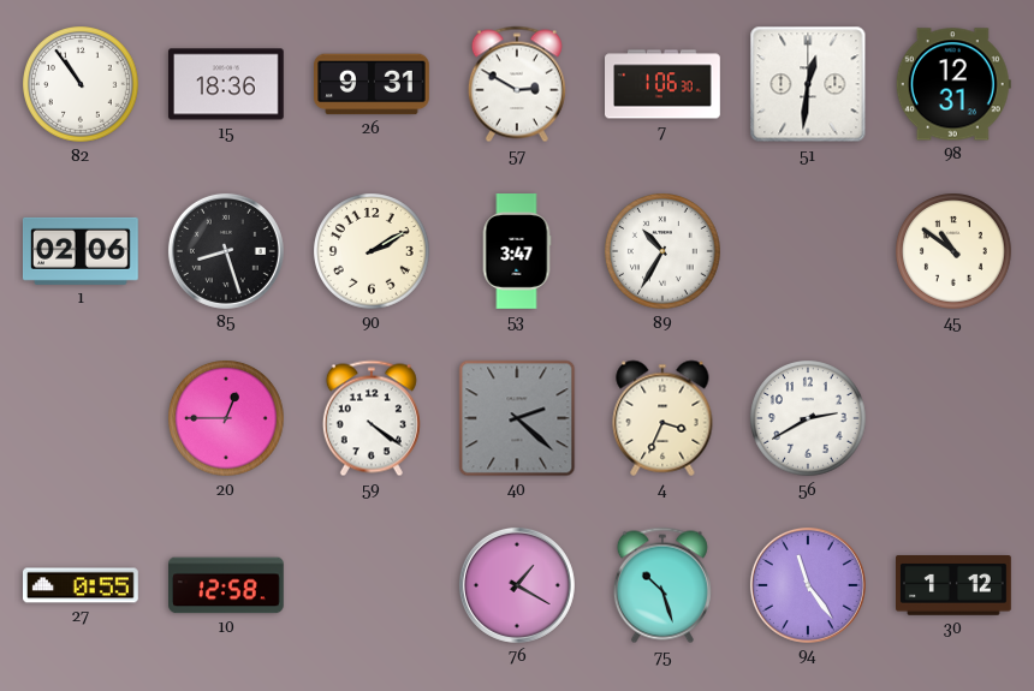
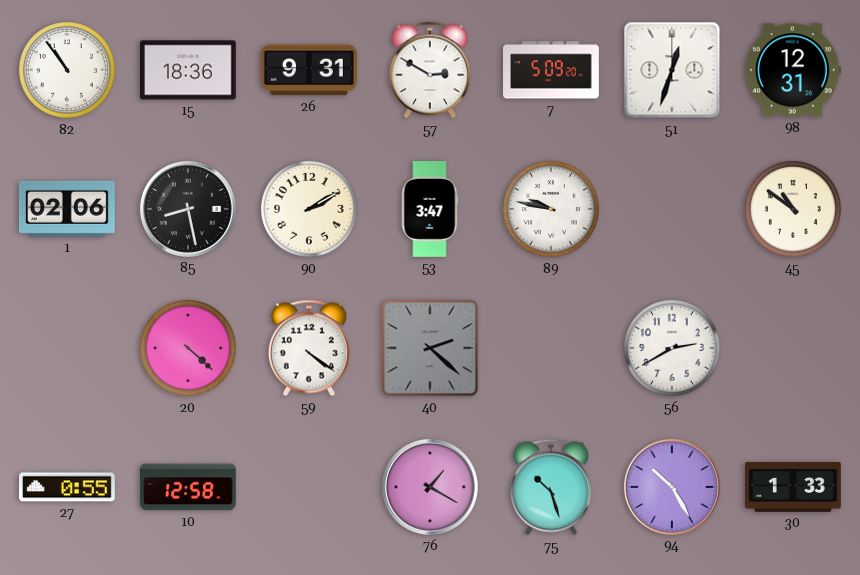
7: 1:06 -> 5:09 (552, 70)
51: 12:31 -> 12:33 (672, 70)
85: 8:27 -> 8:28 (188, 209)
89: 10:35 -> 9:47 (552, 210)
20: 12:45 -> 4:22 (189, 349)
4: 3:34 -> none (662, 418)
94: 11:24 -> 10:25 (672, 487)
30: 1:12 -> 1:33 (794, 488)
